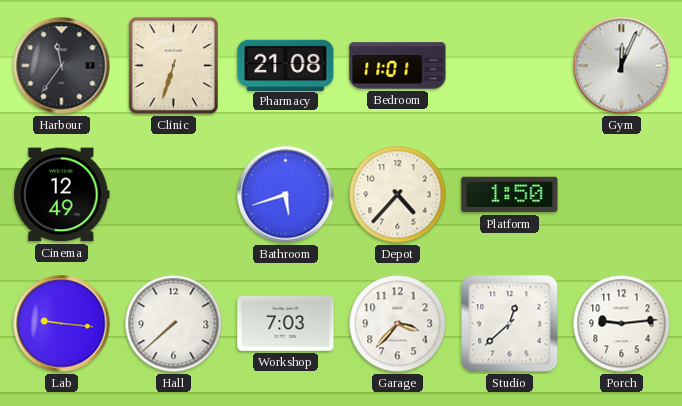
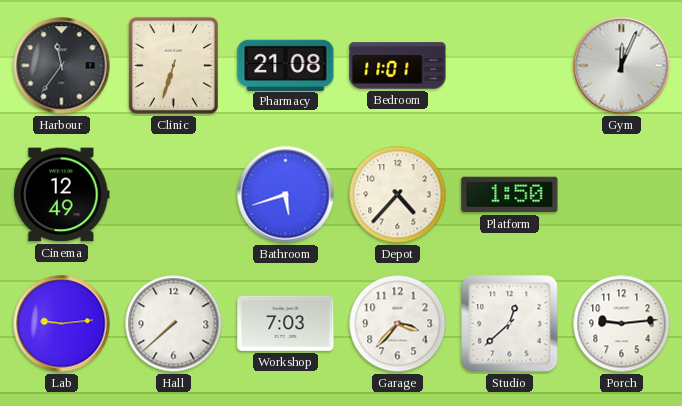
Lab: 9:16 -> 9:14 (62, 324)
